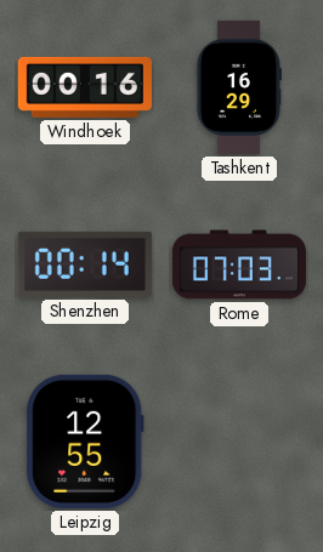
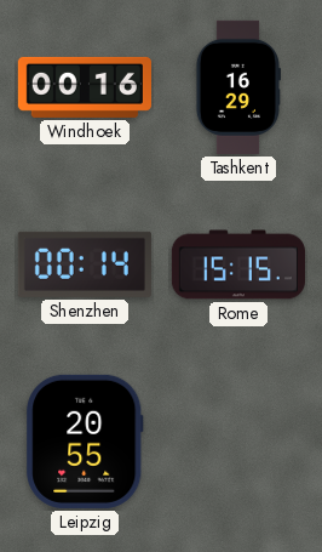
Rome: 07:03 -> 15:15 (238, 264)
Leipzig: 12:55 -> 20:55 (85, 442)
